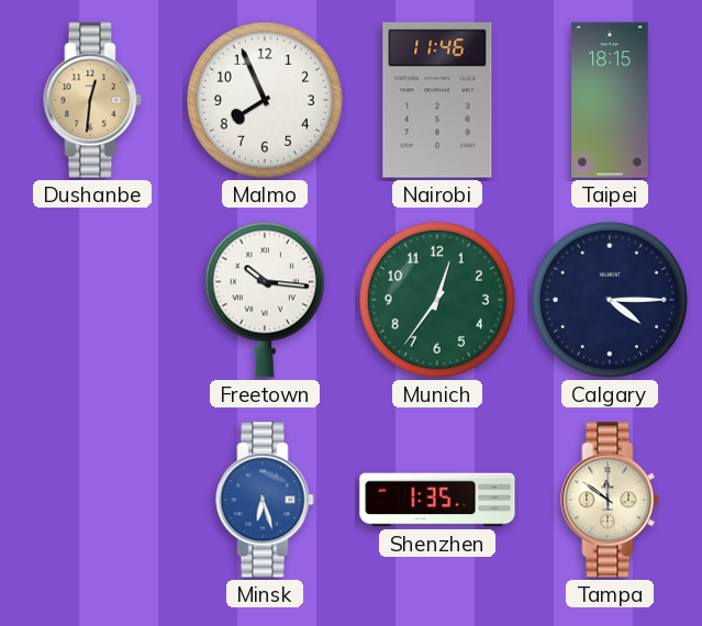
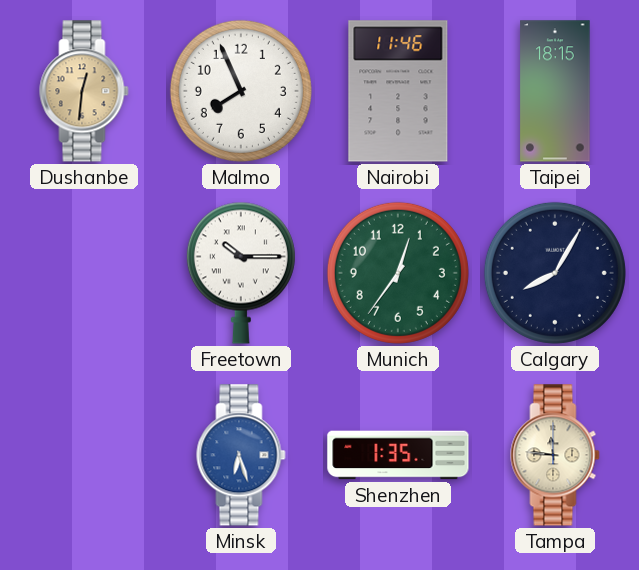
Freetown: 10:16 -> 10:15 (241, 273)
Calgary: 4:15 -> 8:05 (555, 273)
Tampa: 11:51 -> 11:46 (555, 455)
